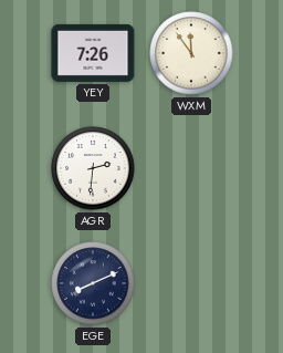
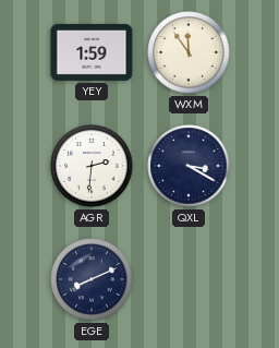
YEY: 7:26 -> 1:59 (92, 52)
QXL: none -> 3:20 (189, 166)
